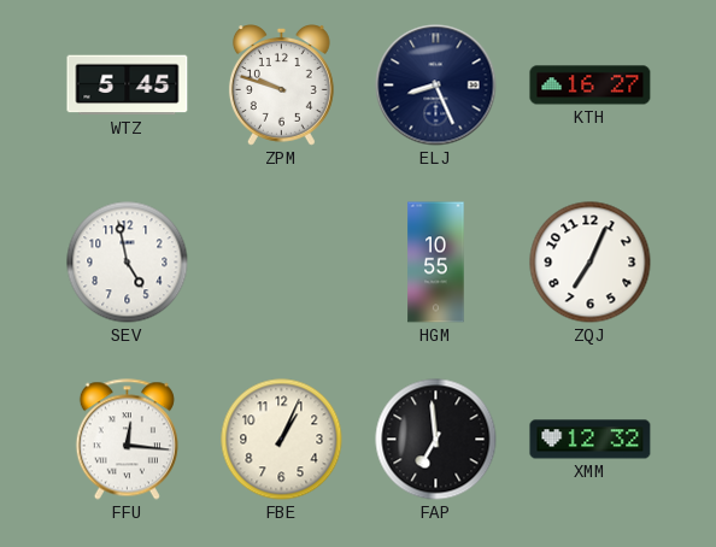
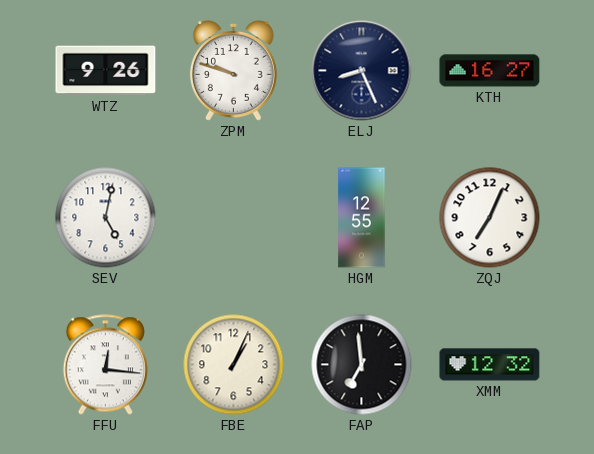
WTZ: 5:45 -> 9:26 (106, 71)
SEV: 4:58 -> 5:02 (106, 218)
HGM: 10:55 -> 12:55 (362, 218)
